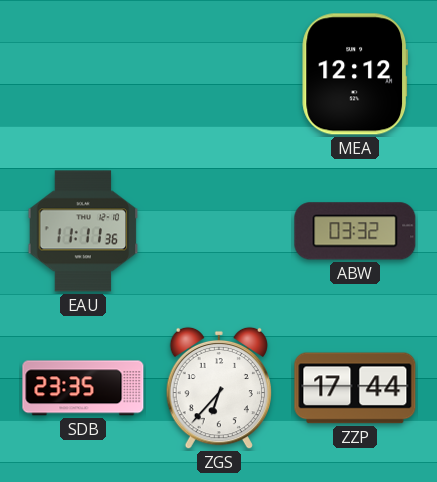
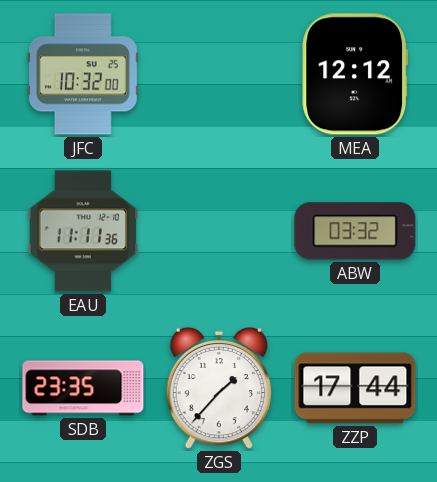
JFC: none -> 10:32 (83, 74)
ZGS: 6:37 -> 1:37 (218, 388)
